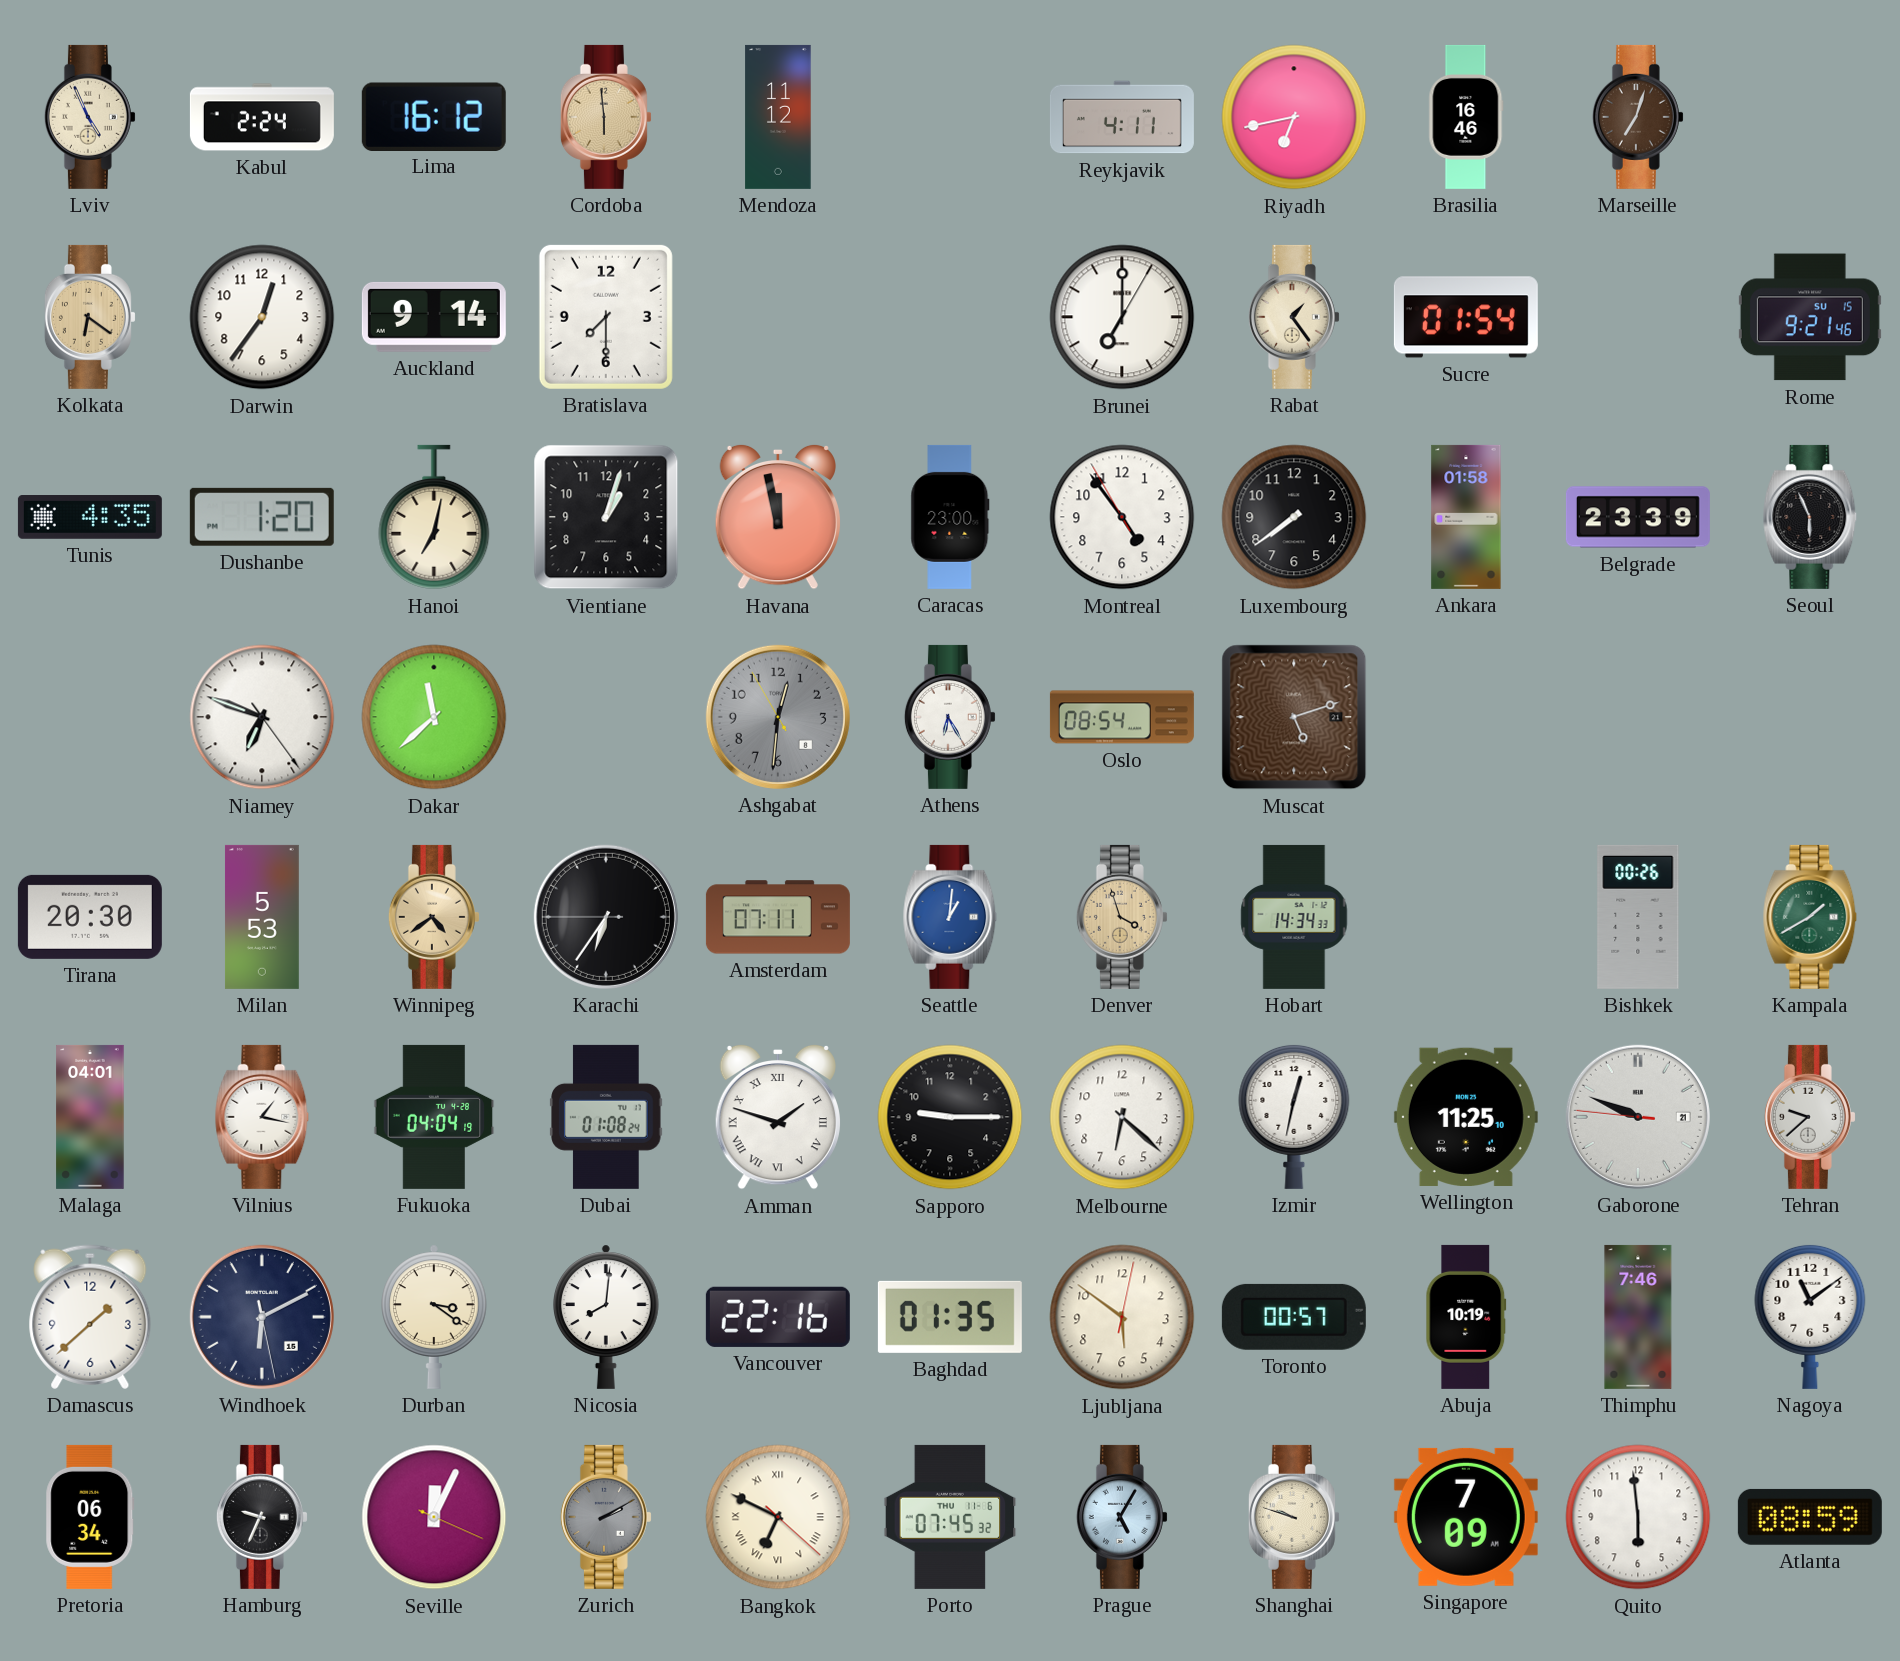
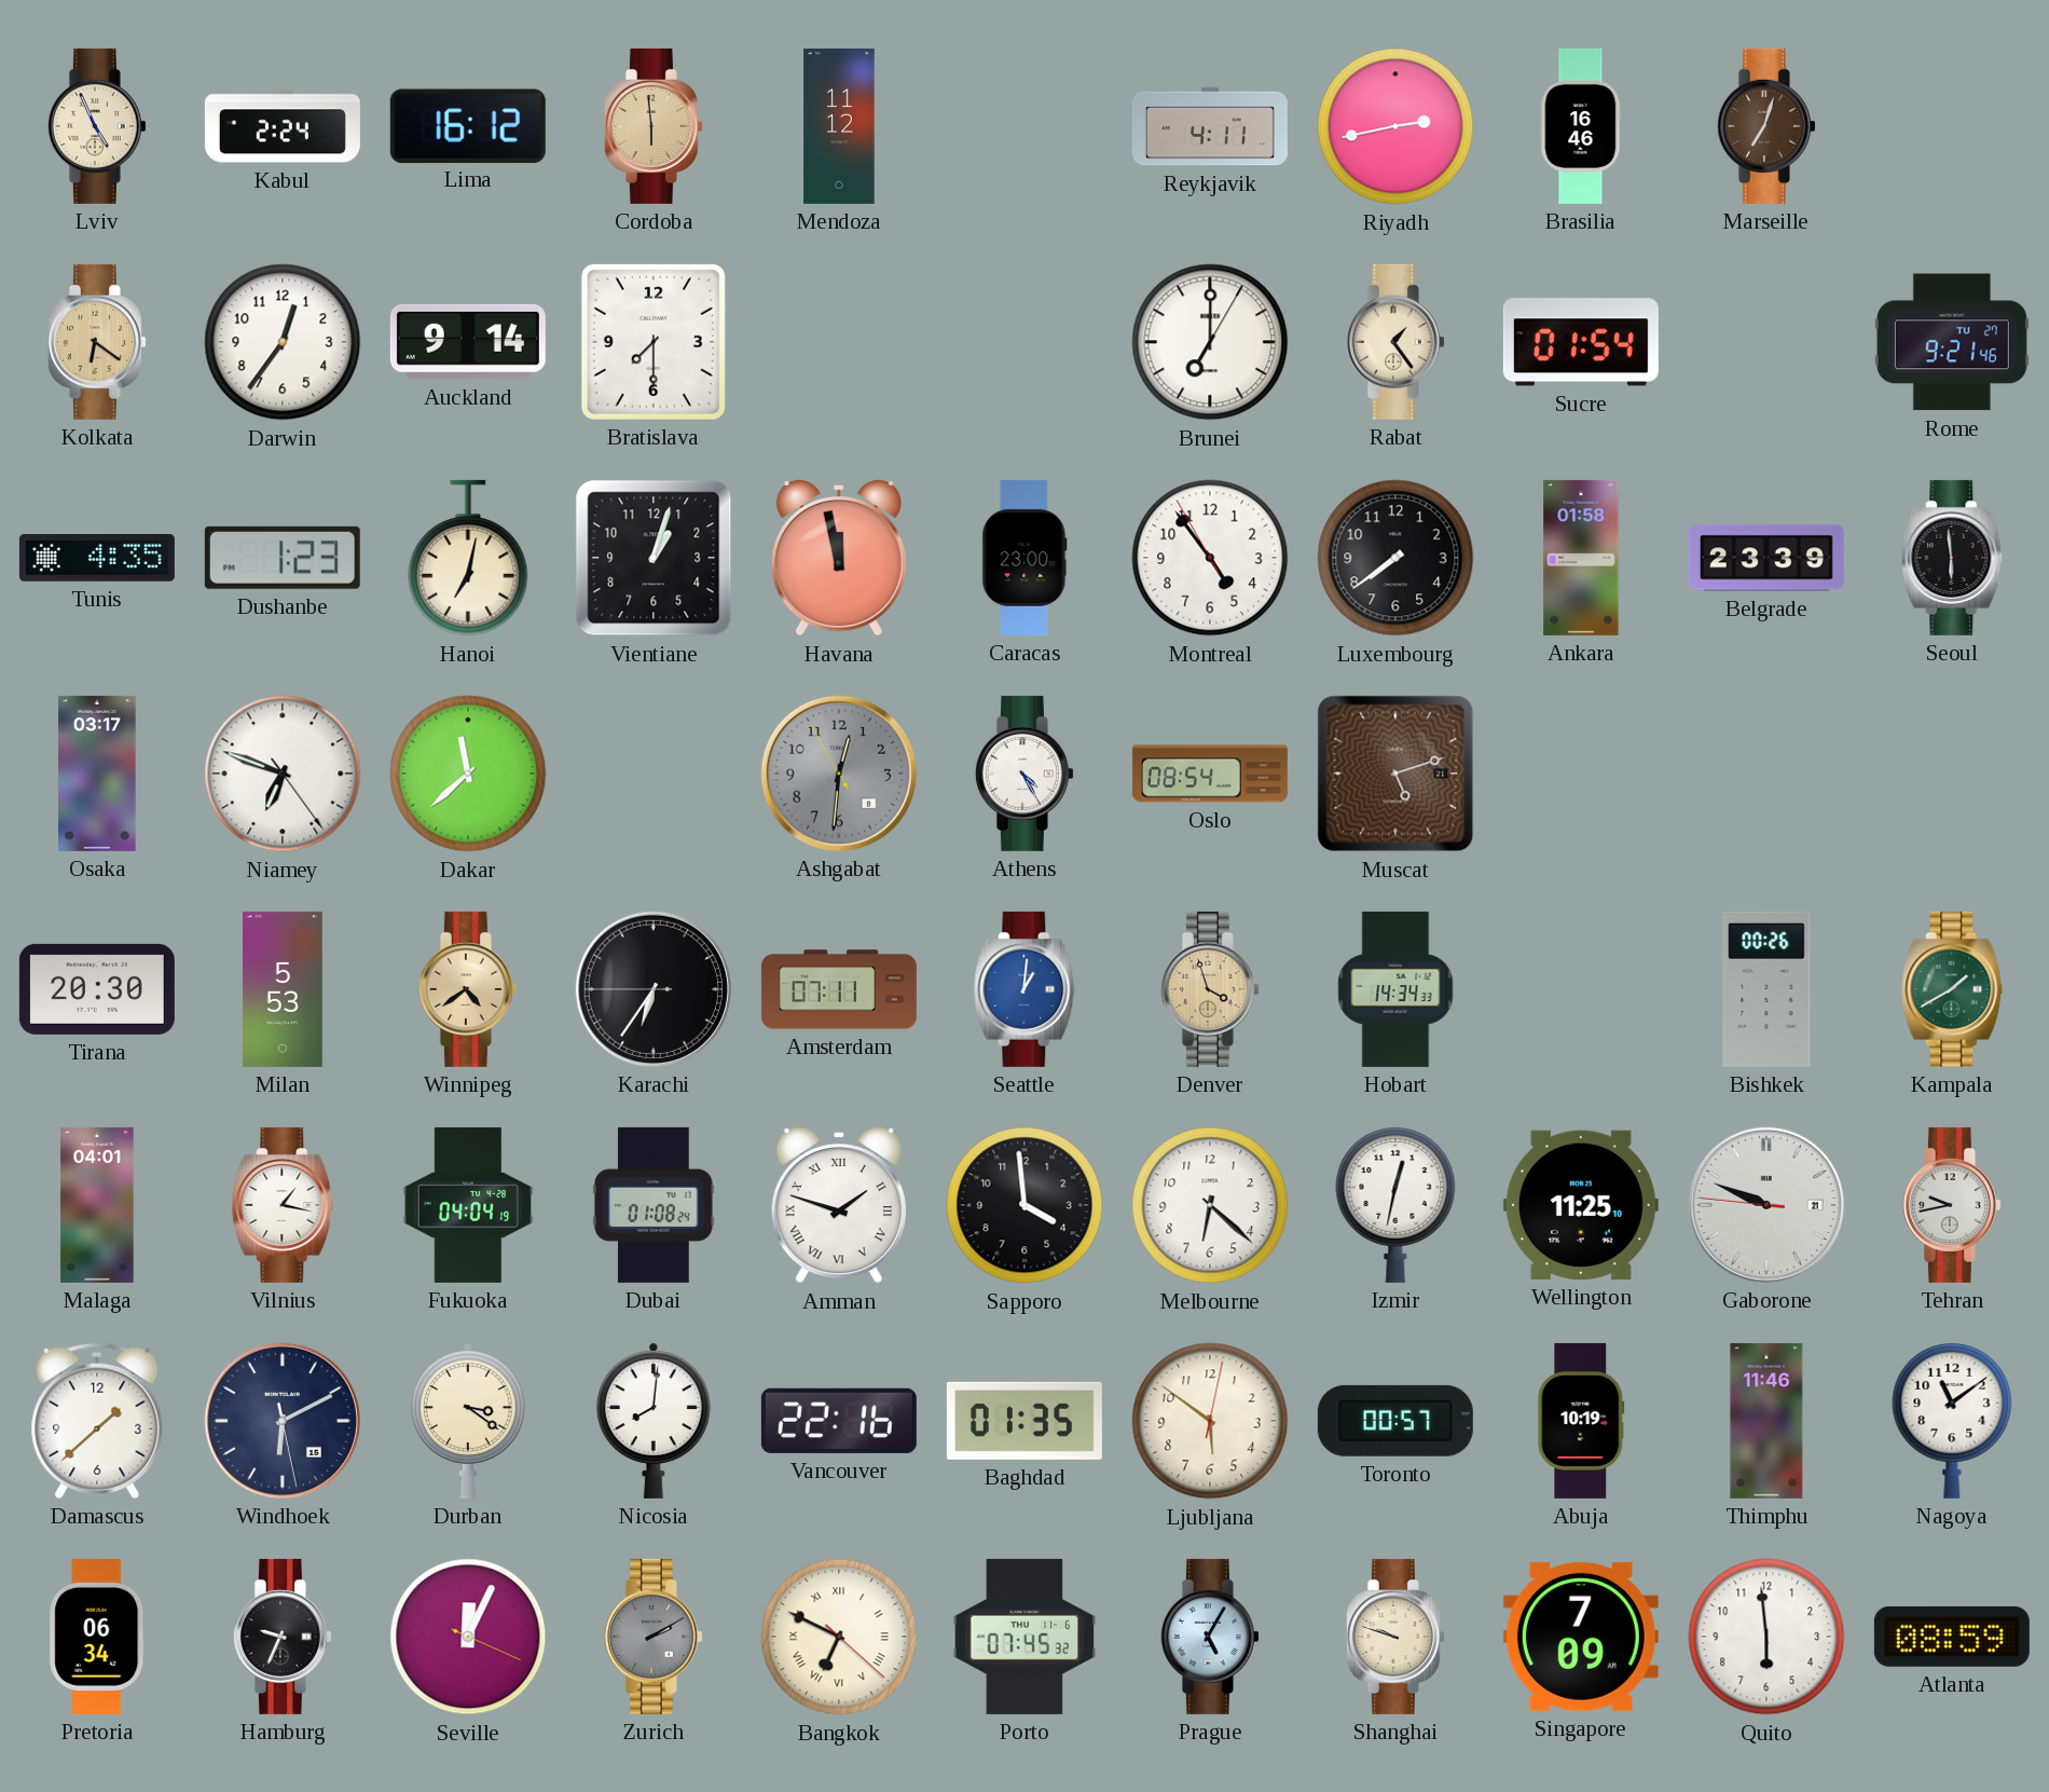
Riyadh: 6:43 -> 2:43 (1395, 126)
Rome date: SU 15 -> TU 27 (1952, 342)
Dushanbe: 1:20 -> 1:23 (283, 558)
Seoul: 5:56 -> 5:59 (1952, 558)
Osaka: none -> 03:17 (97, 774)
Athens: 6:25 -> 4:25 (1024, 774)
Sapporo: 9:15 -> 3:59 (1024, 1205)
Tehran: 9:38 -> 9:43 (1952, 1205)
Thimphu: 7:46 -> 11:46 (1766, 1421)
